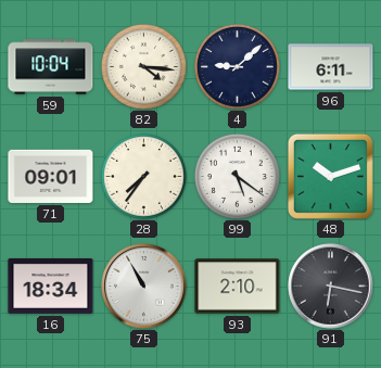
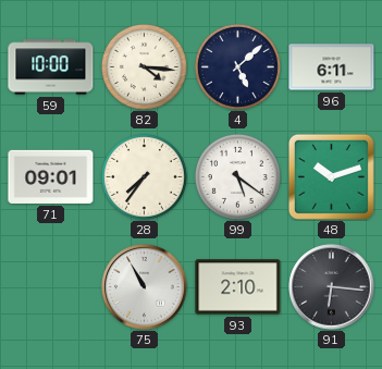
59: 10:04 -> 10:00 (51, 67)
4: 9:08 -> 5:08 (237, 66)
16: 18:34 -> none (51, 285)
91: 6:17 -> 6:16 (332, 287)
